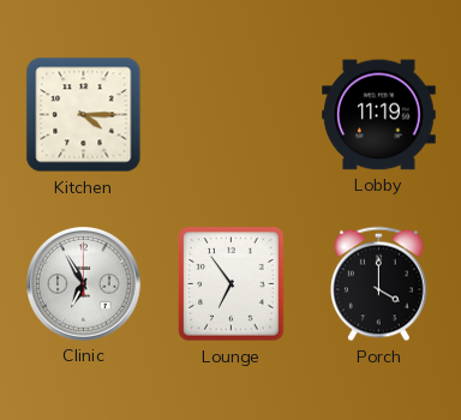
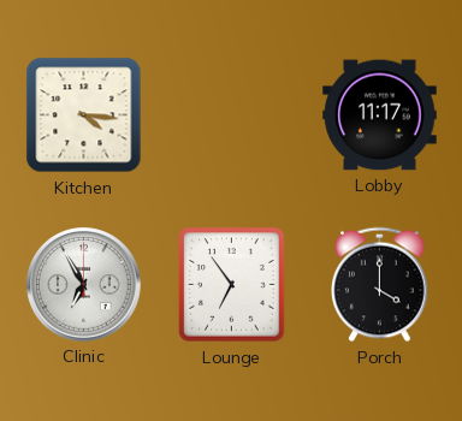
Kitchen: 4:15 -> 4:16 (84, 115)
Lobby: 11:19 -> 11:17 (380, 115)
